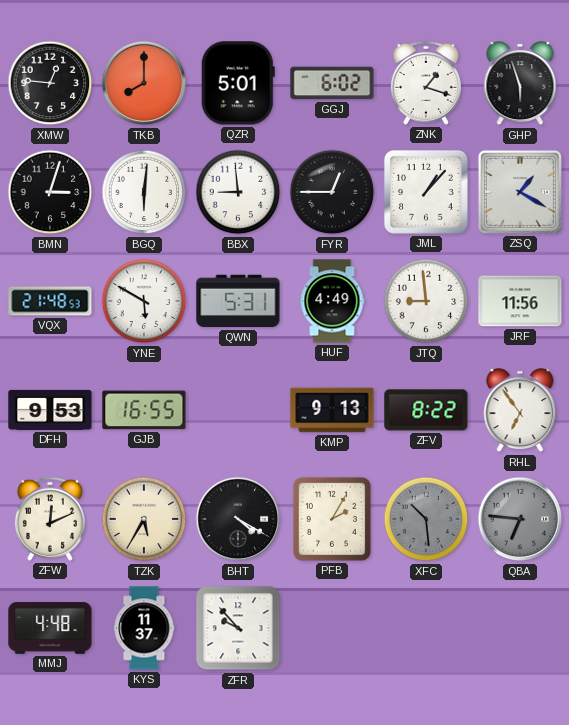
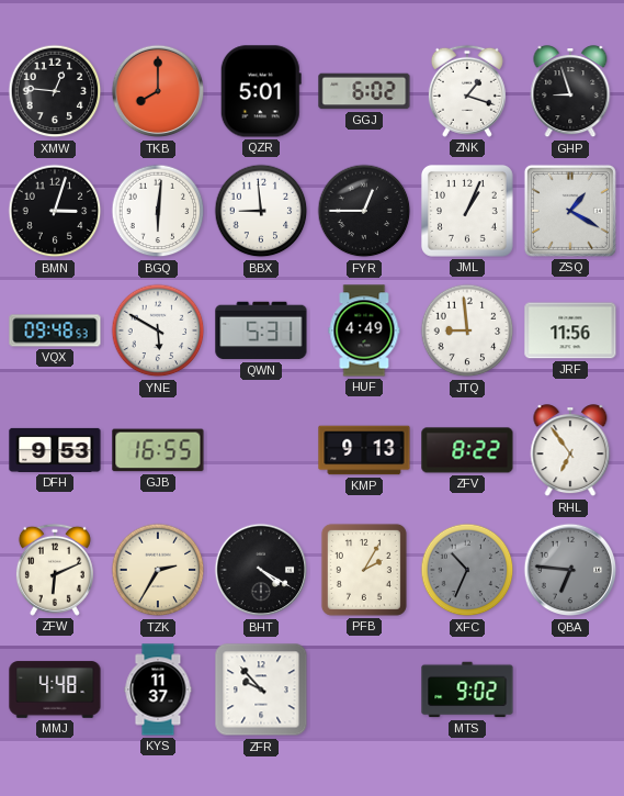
GHP: 5:57 -> 8:57 (570, 92)
JML: 1:07 -> 1:04 (467, 211)
VQX: 21:48 -> 09:48 (55, 330)
ZFW: 12:11 -> 6:11 (55, 570)
TZK: 5:35 -> 2:35 (158, 570)
XFC: 10:29 -> 10:34 (467, 570)
MTS: none -> 9:02 (467, 690)
